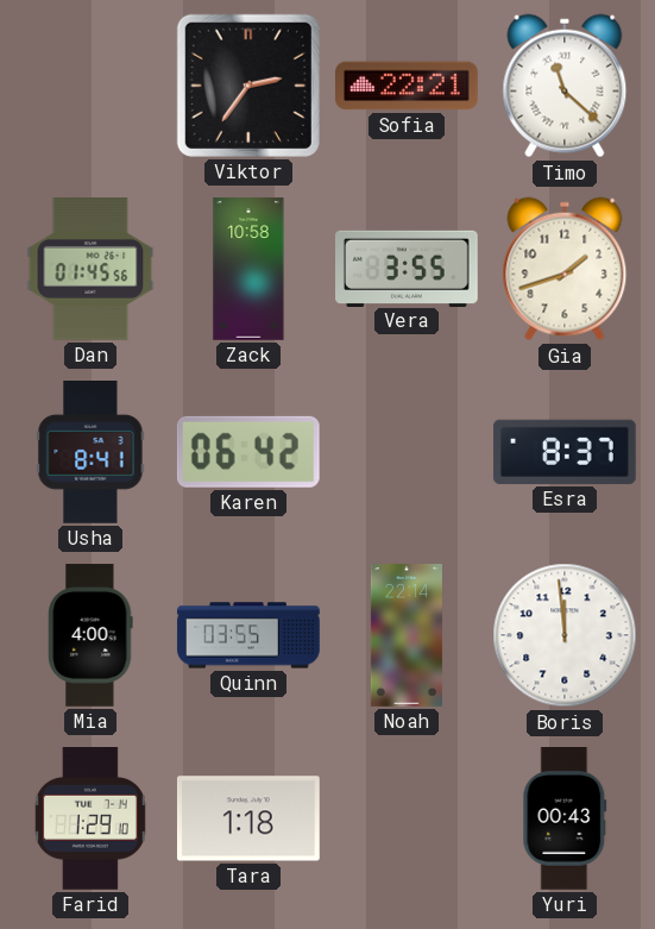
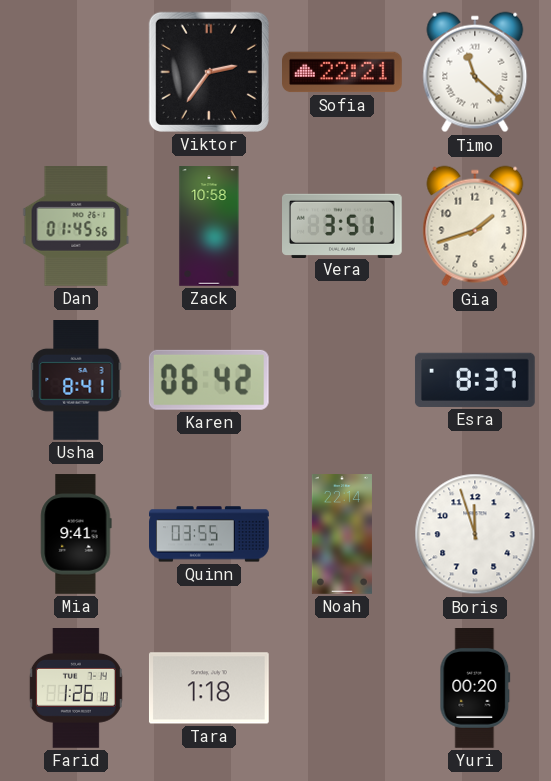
Vera: 3:55 -> 3:51 (343, 225)
Mia: 4:00 -> 9:41 (76, 534)
Boris: 11:59 -> 11:57 (475, 534)
Farid: 1:29 -> 1:26 (76, 689)
Yuri: 00:43 -> 00:20 (475, 689)
